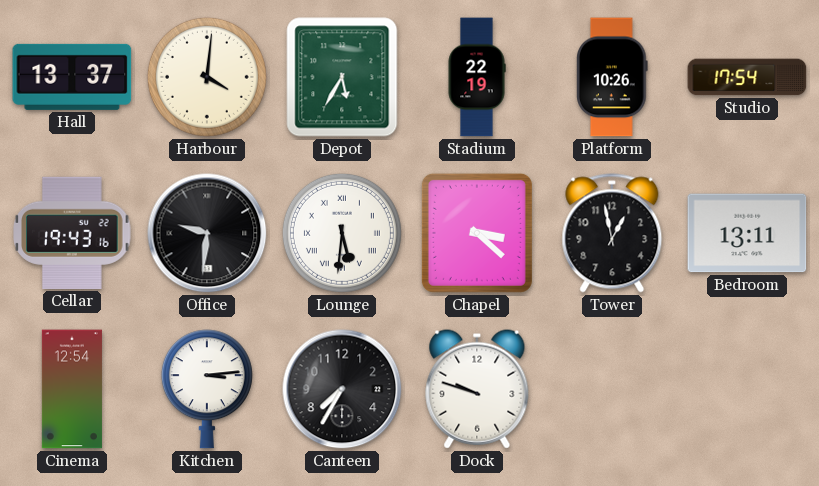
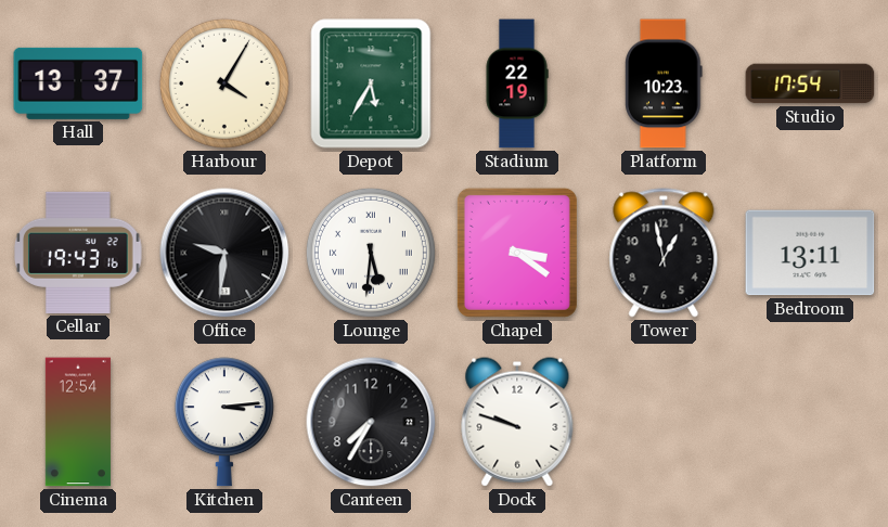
Harbour: 4:01 -> 4:05 (224, 83)
Platform: 10:26 -> 10:23 (664, 83)
Chapel: 3:22 -> 3:21 (517, 253)
